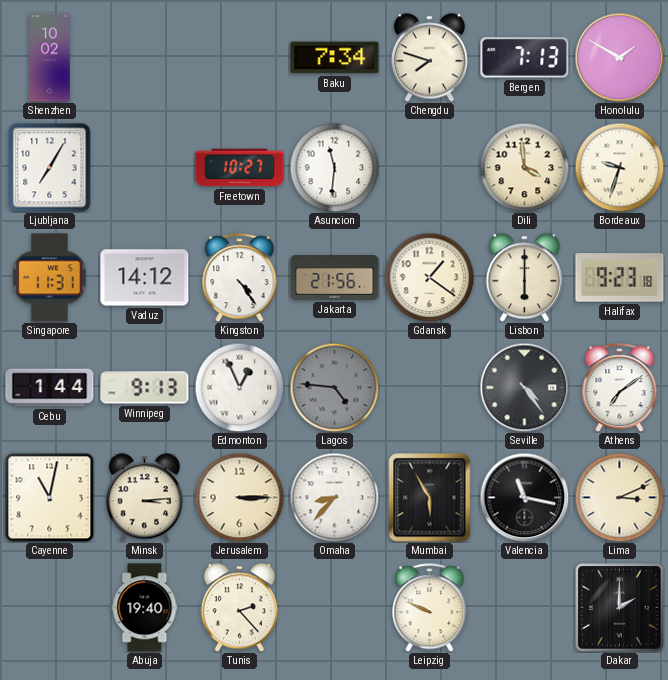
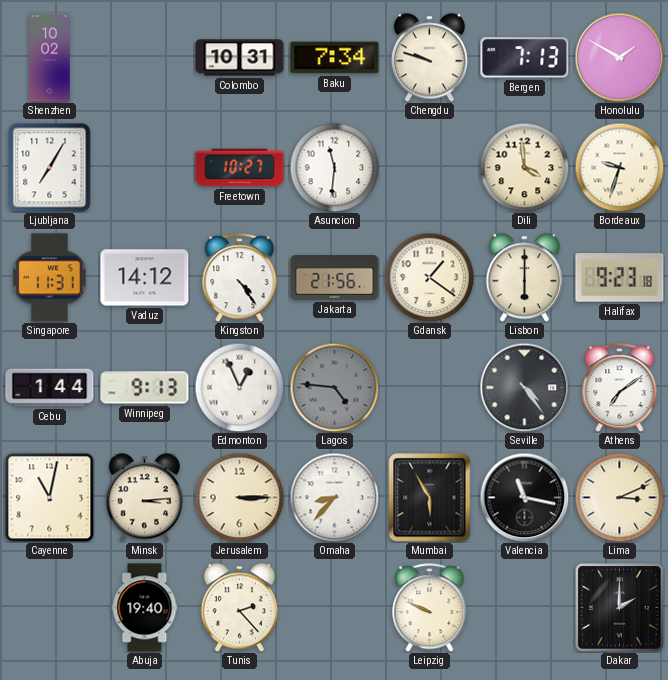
Colombo: none -> 10:31 (240, 58)
Chengdu: 7:48 -> 9:48 (429, 58)
